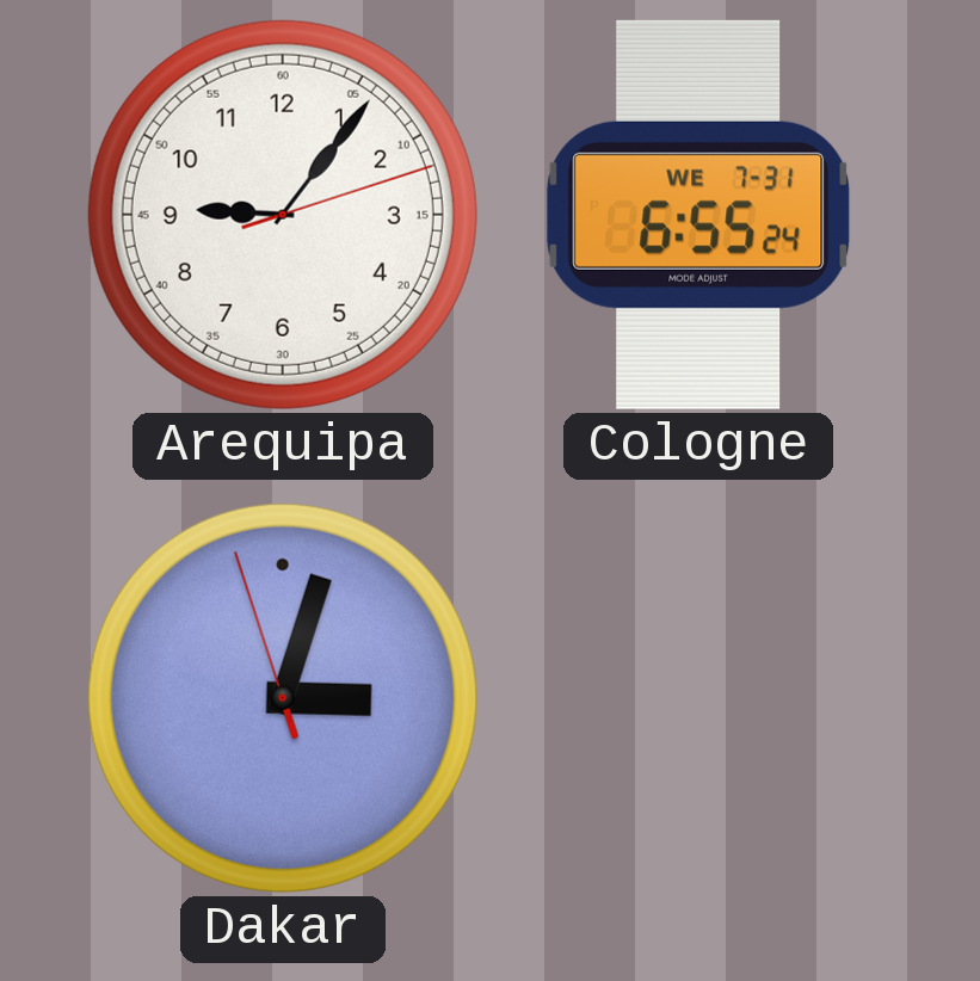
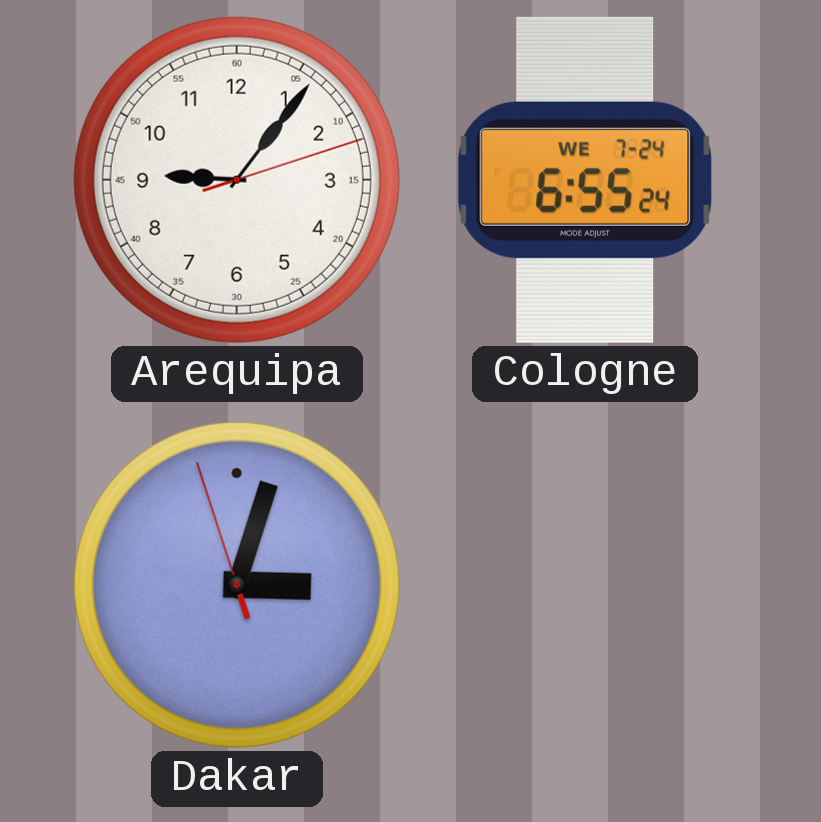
Cologne date: WE 7-31 -> WE 7-24 (585, 180)
